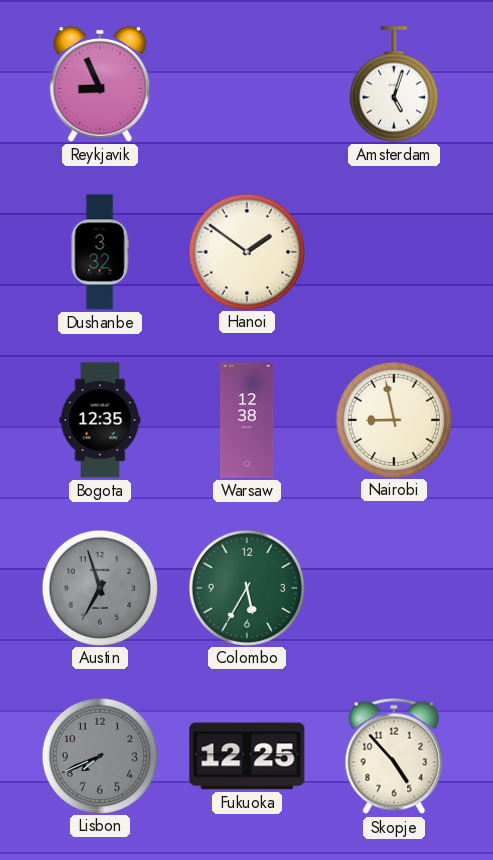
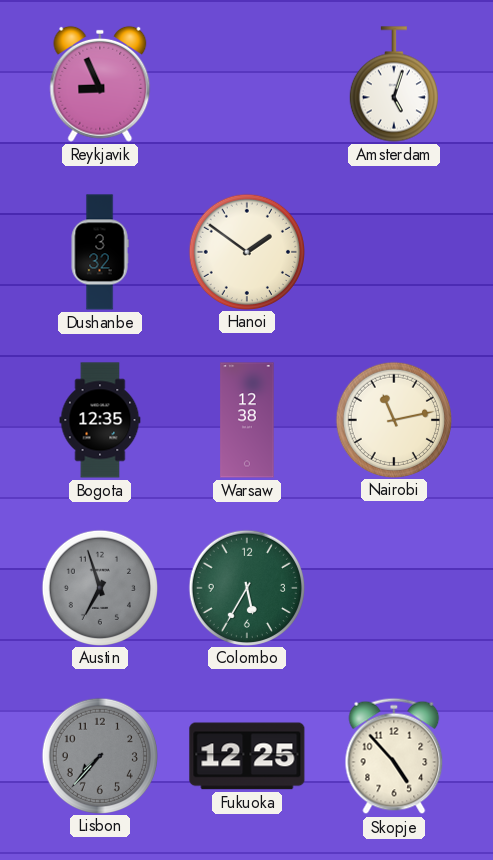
Nairobi: 8:58 -> 11:13 (393, 419)
Lisbon: 7:41 -> 7:37 (99, 755)
